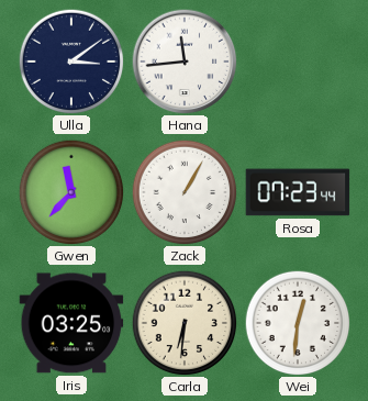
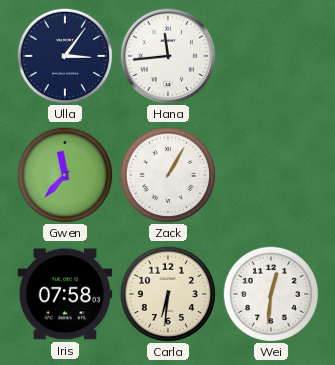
Ulla: 3:09 -> 3:06 (65, 56)
Rosa: 07:23 -> none (298, 192)
Iris: 03:25 -> 07:58 (65, 294)
